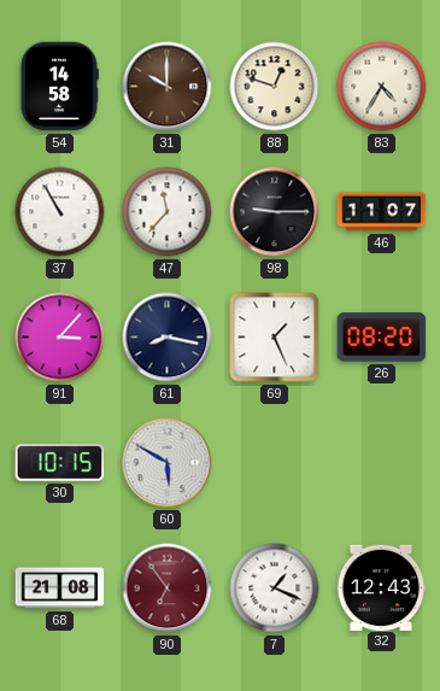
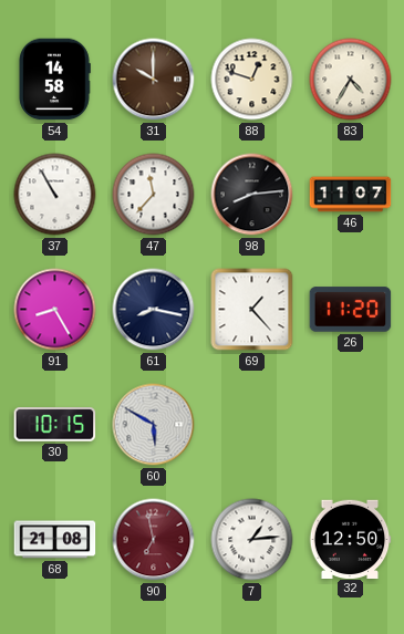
98: 9:15 -> 8:14 (252, 195)
91: 3:07 -> 8:25 (55, 310)
69: 1:26 -> 1:23 (252, 310)
26: 08:20 -> 11:20 (351, 310)
90: 6:54 -> 6:58 (154, 540)
7: 1:19 -> 1:14 (252, 540)
32: 12:43 -> 12:50 (350, 539)
